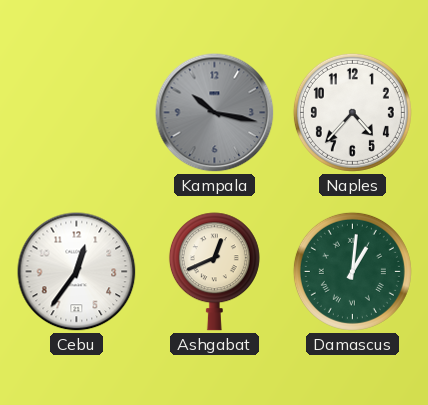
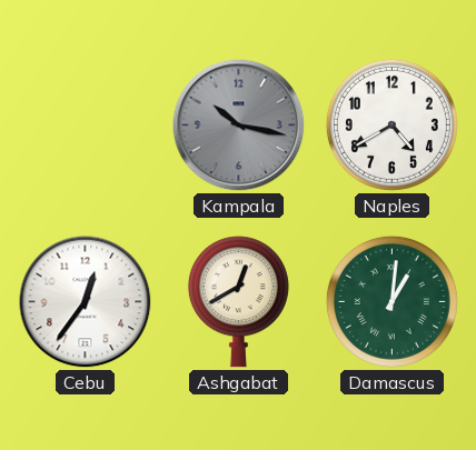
Naples: 4:37 -> 4:40 (391, 124)
Ashgabat: 12:41 -> 12:40 (238, 302)
